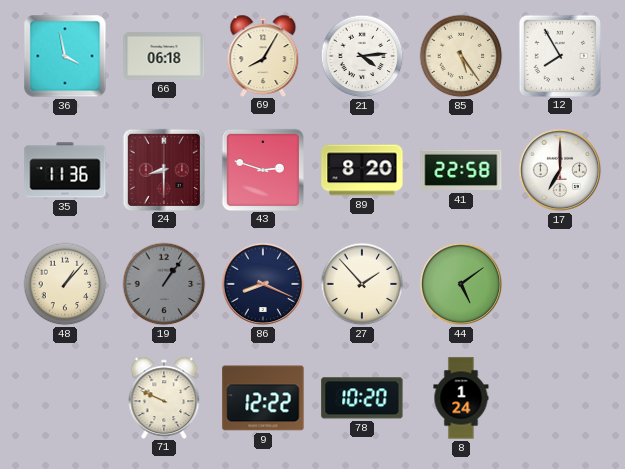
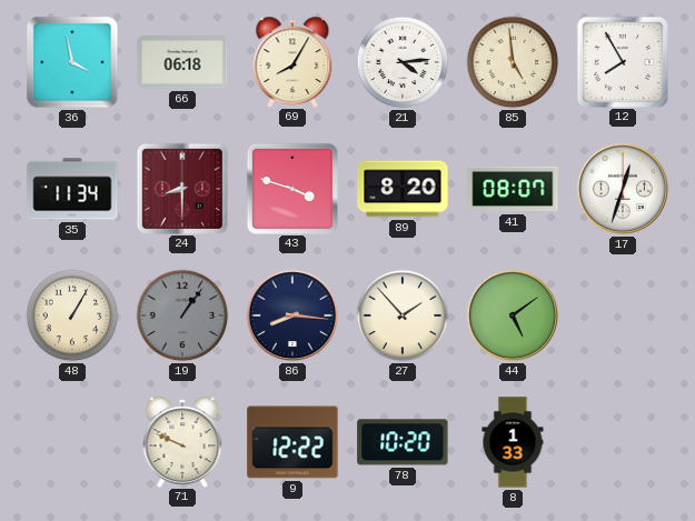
85: 5:24 -> 4:59 (513, 62)
35: 11:36 -> 11:34 (72, 189)
43: 2:48 -> 3:48 (291, 188)
41: 22:58 -> 08:07 (513, 189)
17: 7:00 -> 12:33 (623, 189)
48: 1:07 -> 1:05 (72, 315)
86: 8:19 -> 8:16 (292, 315)
8: 1:24 -> 1:33 (513, 442)
